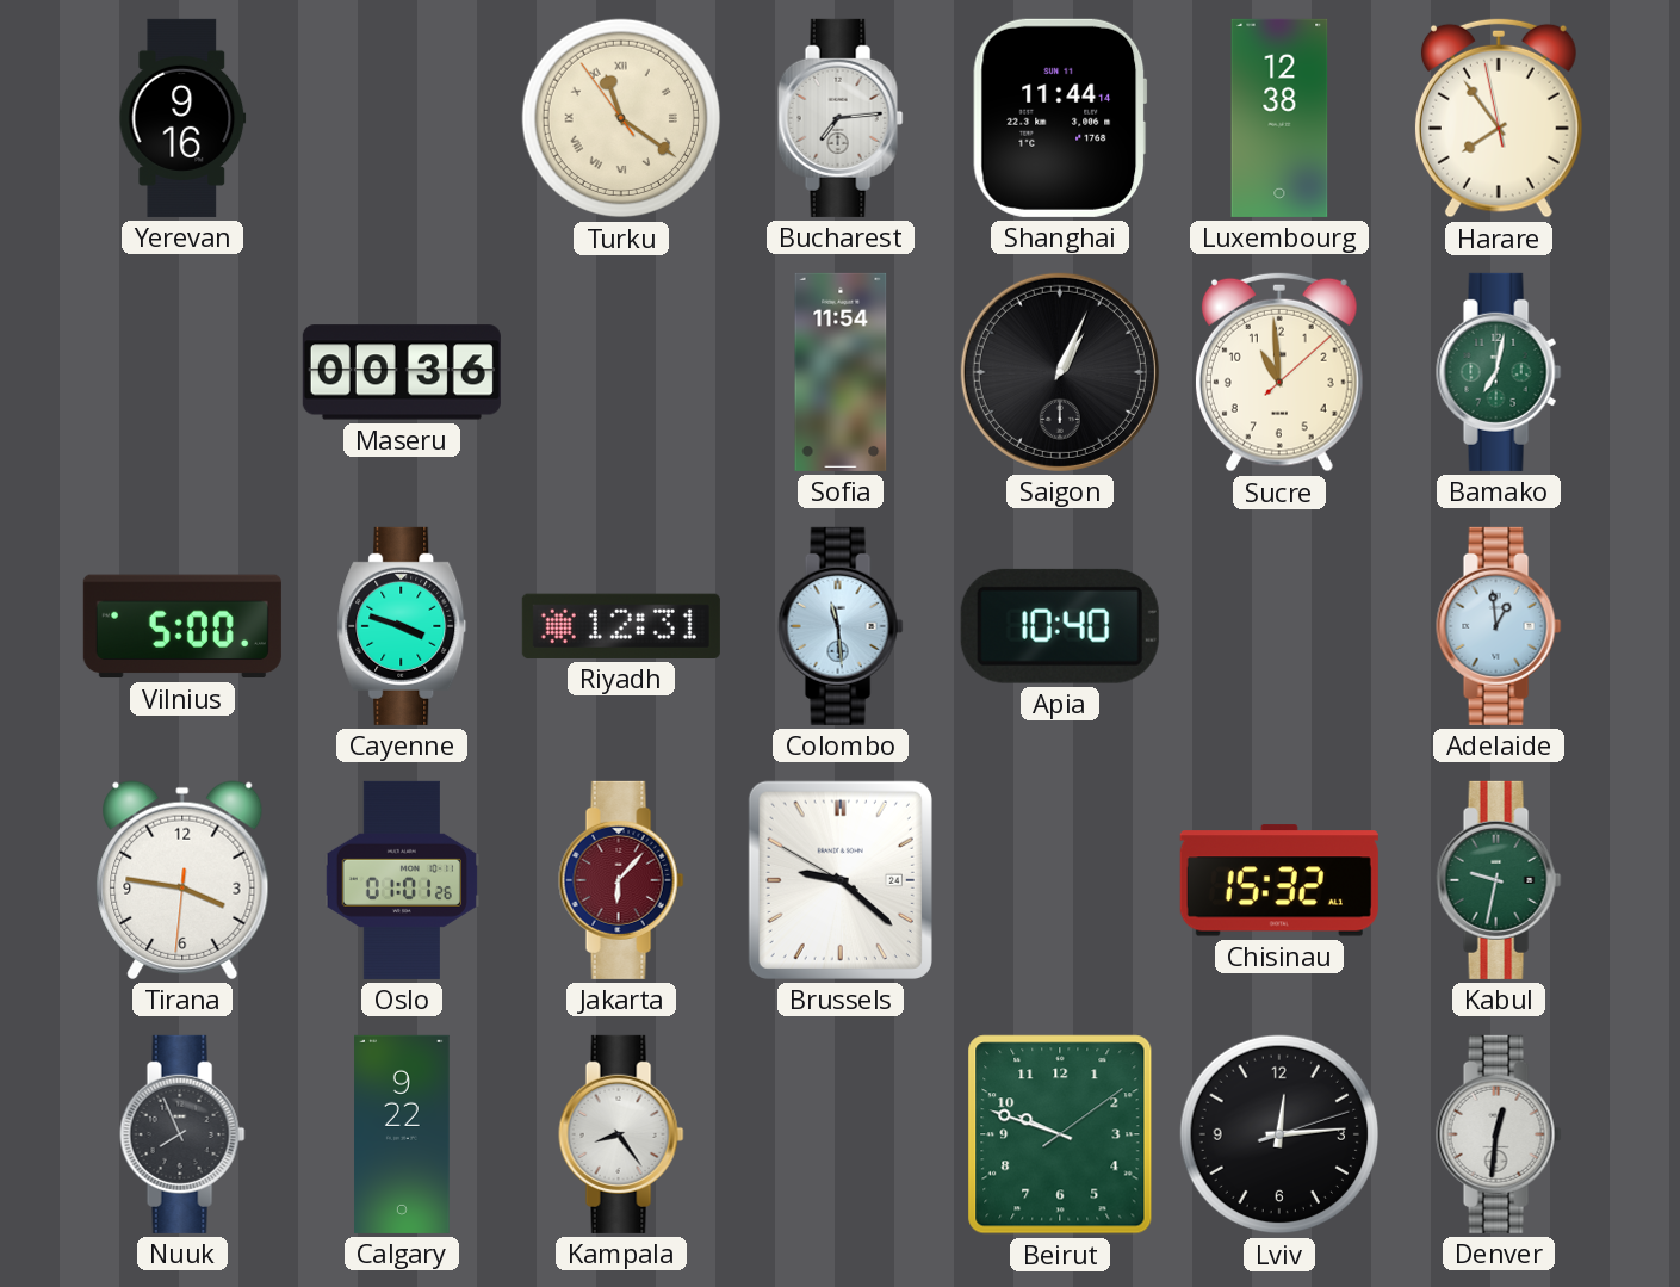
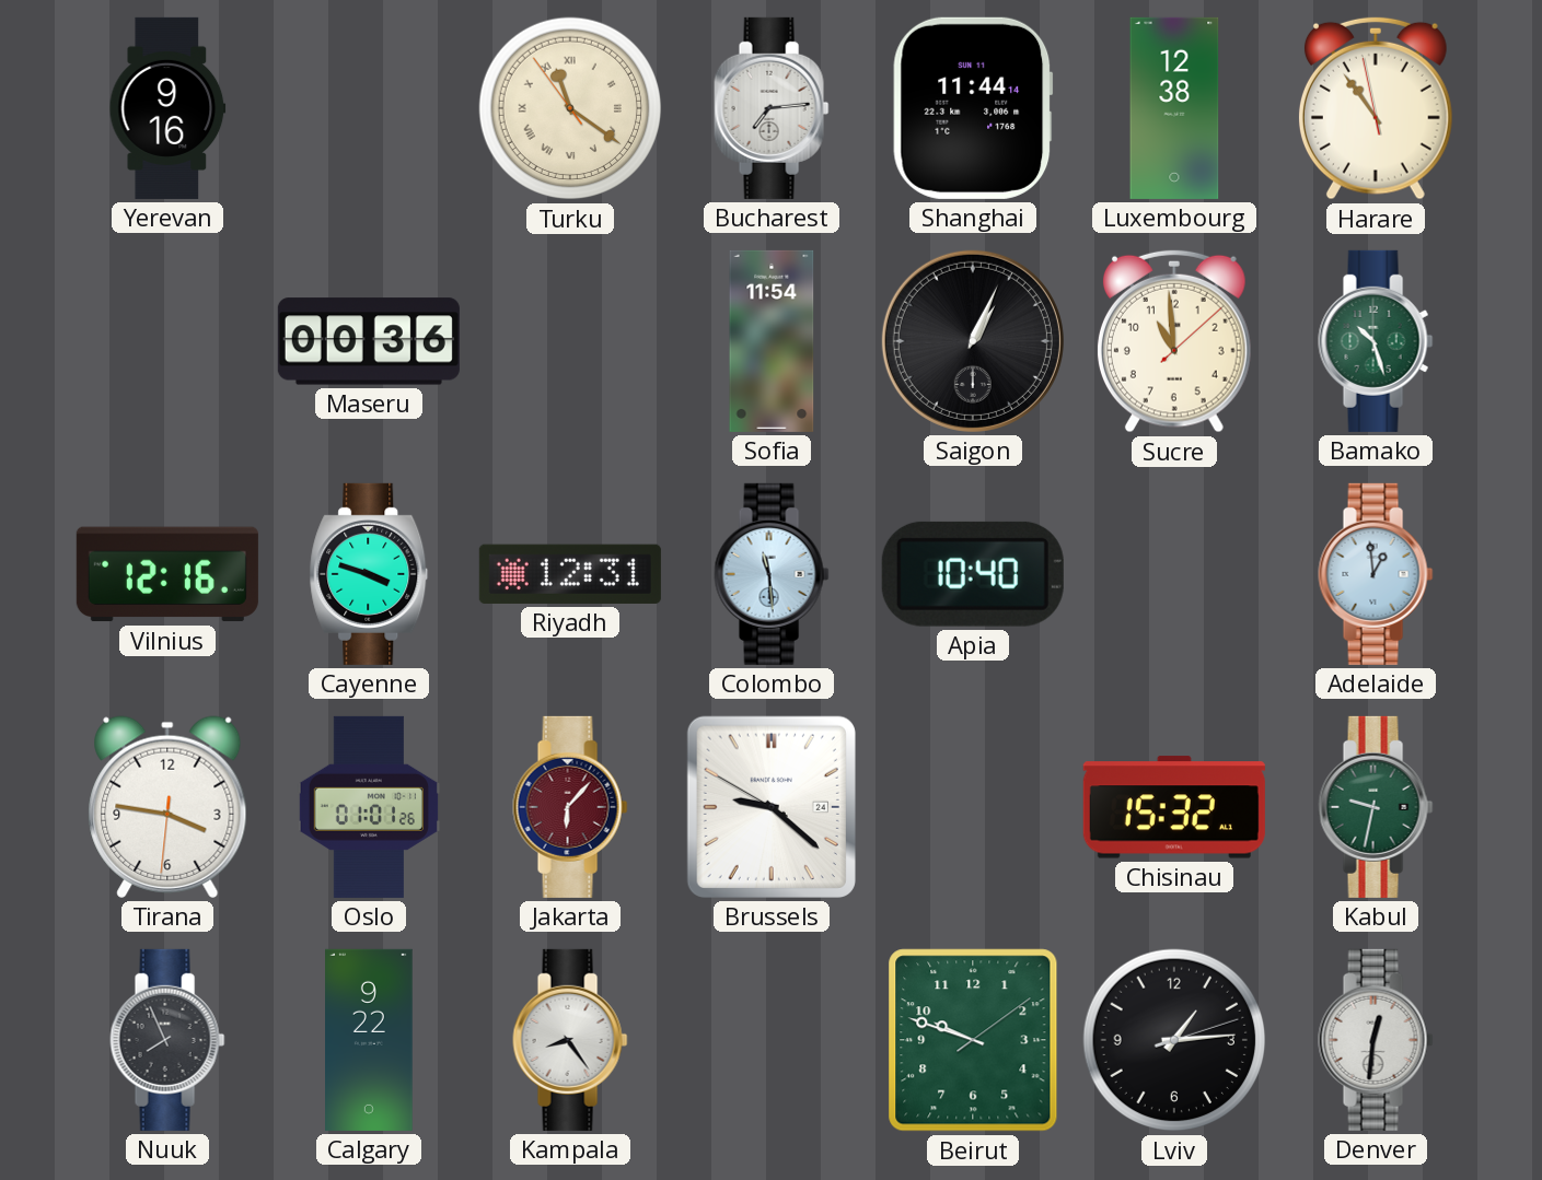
Harare: 7:53 -> 10:53 (1376, 108)
Bamako: 7:02 -> 10:27 (1376, 341)
Vilnius: 5:00 -> 12:16 (167, 574)
Lviv: 12:14 -> 1:14 (1174, 1040)
